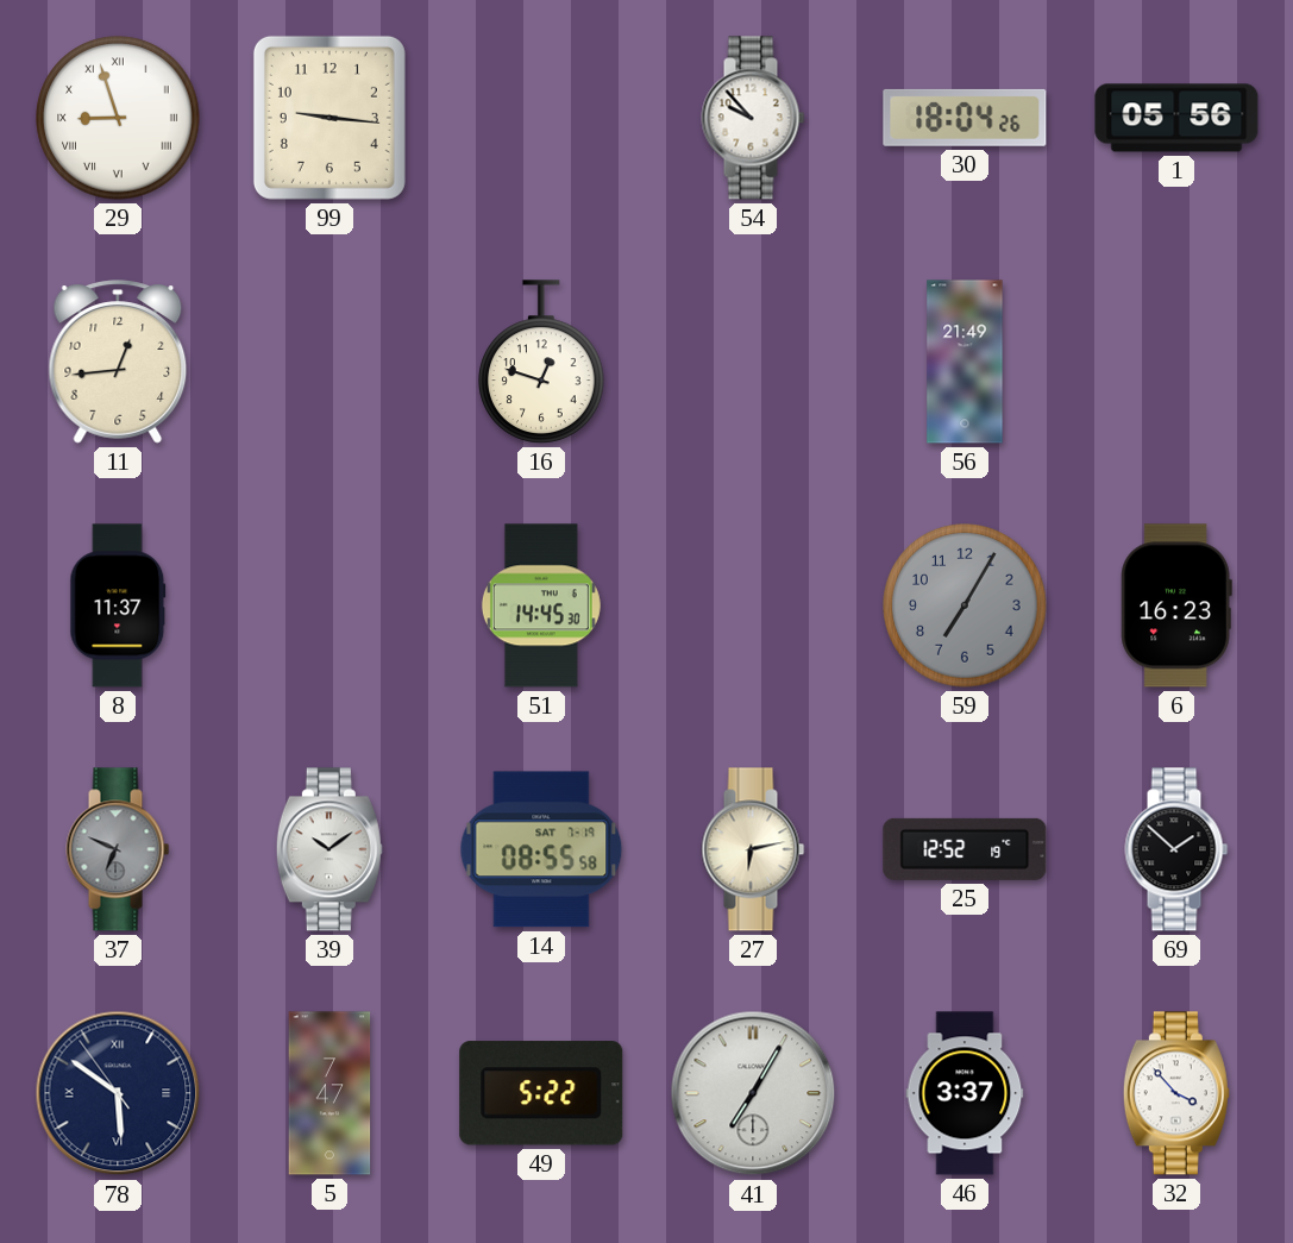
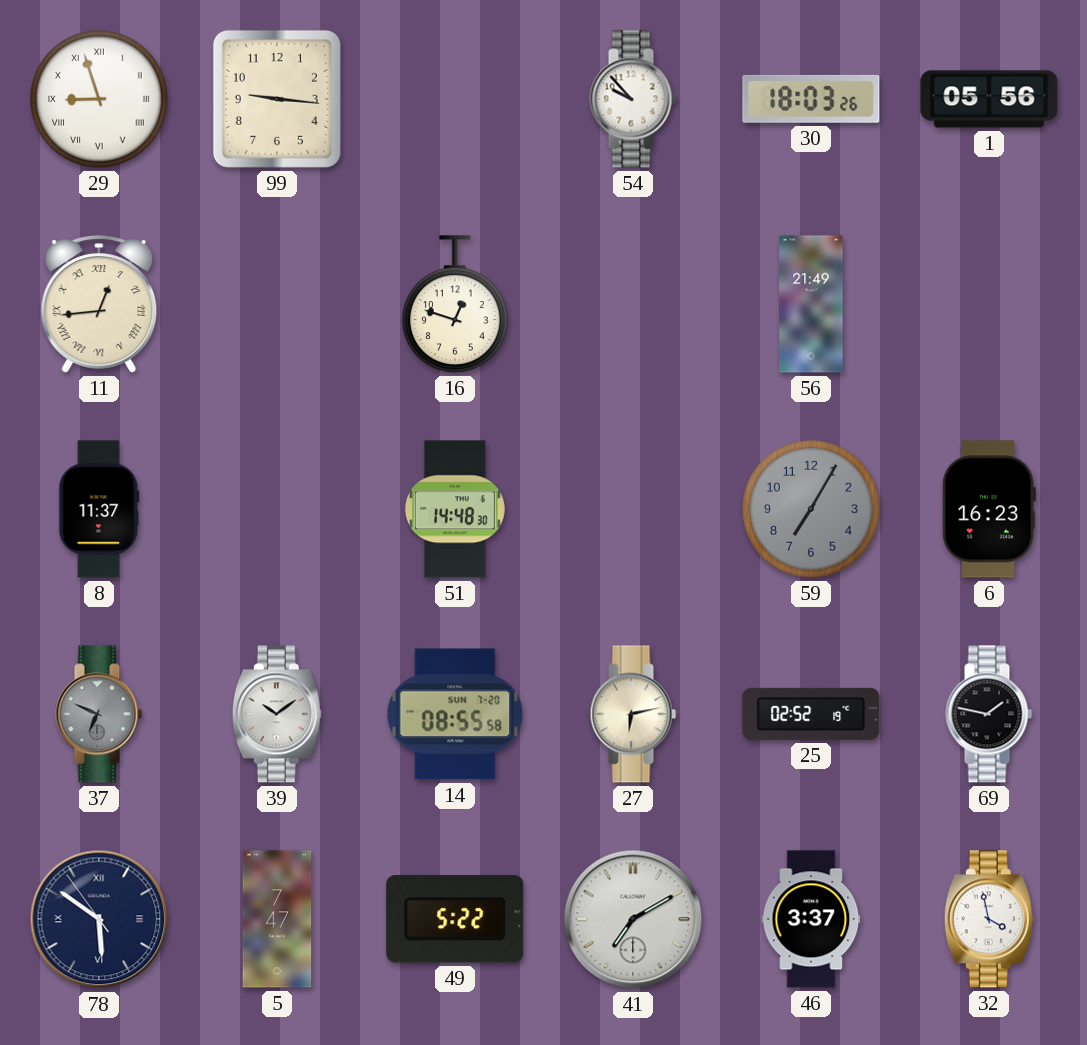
30: 18:04 -> 18:03 (811, 99)
11 numerals: Arabic -> Roman (99, 304)
51: 14:45 -> 14:48 (455, 509)
14 date: SAT 7-19 -> SUN 7-20 (455, 714)
25: 12:52 -> 02:52 (811, 714)
69: 1:52 -> 1:47 (989, 714)
41: 7:05 -> 7:10 (633, 919)
32: 3:53 -> 3:58 (989, 919)
